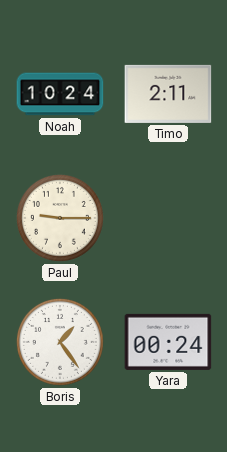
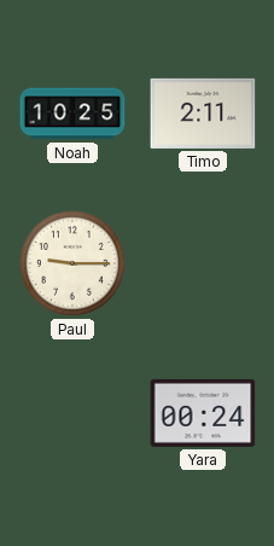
Noah: 10:24 -> 10:25 (72, 114)
Boris: 1:24 -> none (60, 342)
